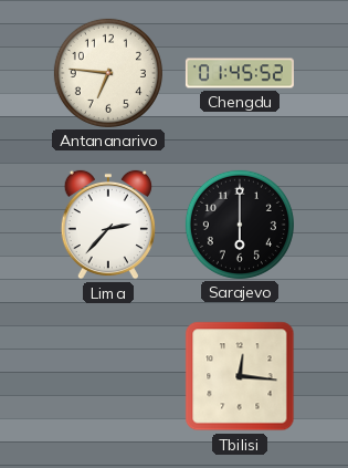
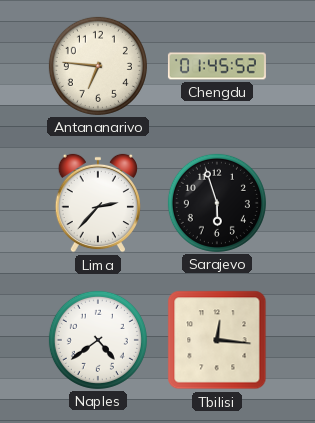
Sarajevo: 6:00 -> 5:57 (217, 203)
Naples: none -> 4:39 (98, 340)
